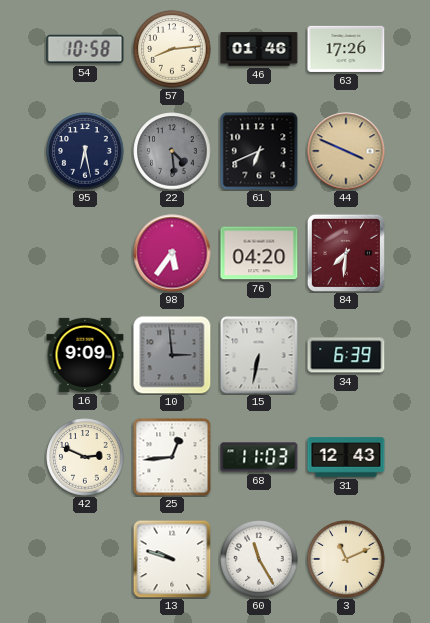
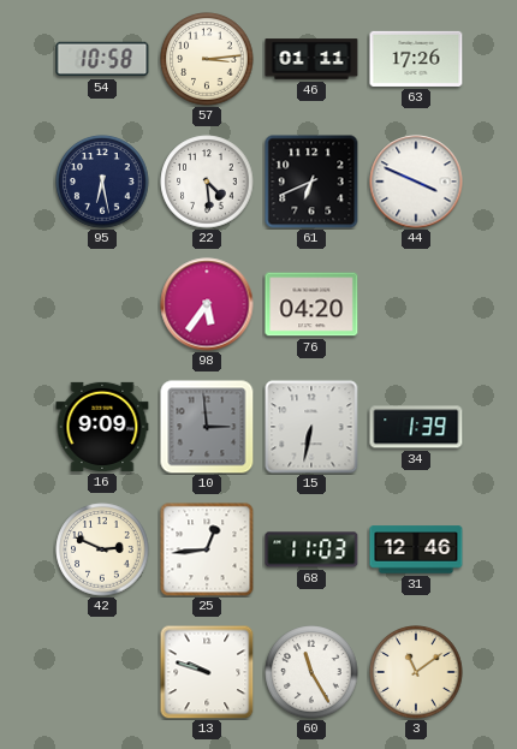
57: 8:14 -> 3:14 (207, 59)
46: 01:46 -> 01:11 (311, 59)
22 dial: grey -> white (207, 182)
44 dial: champagne -> white (416, 182)
84: 7:31 -> none (346, 253)
34: 6:39 -> 1:39 (416, 427)
31: 12:43 -> 12:46 (416, 549)
3: 11:11 -> 11:09 (416, 672)
